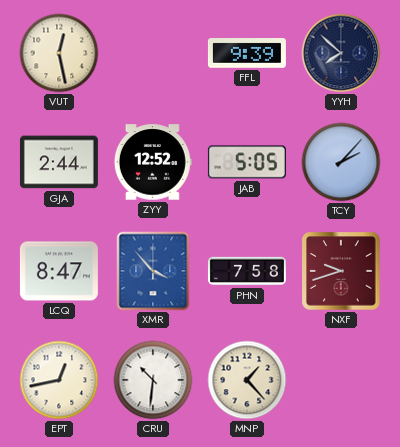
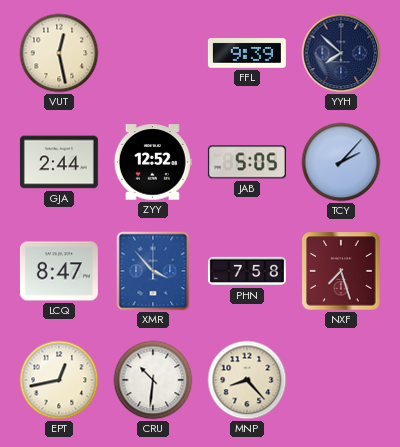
NXF: 9:42 -> 7:27 (341, 271)
MNP: 1:23 -> 8:23 (247, 380)
